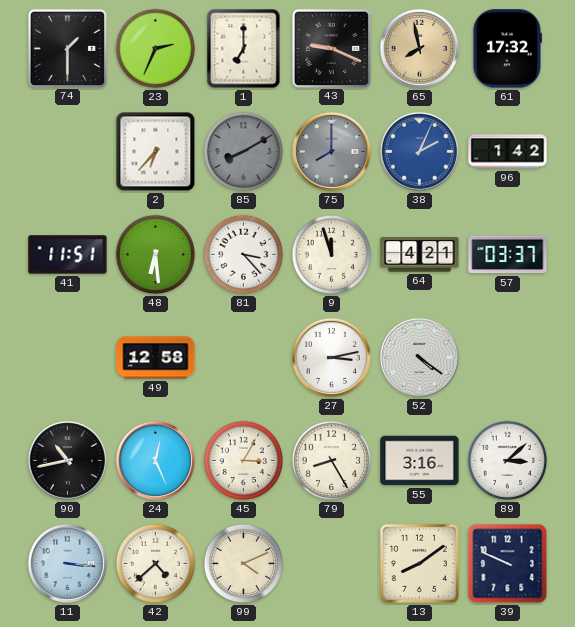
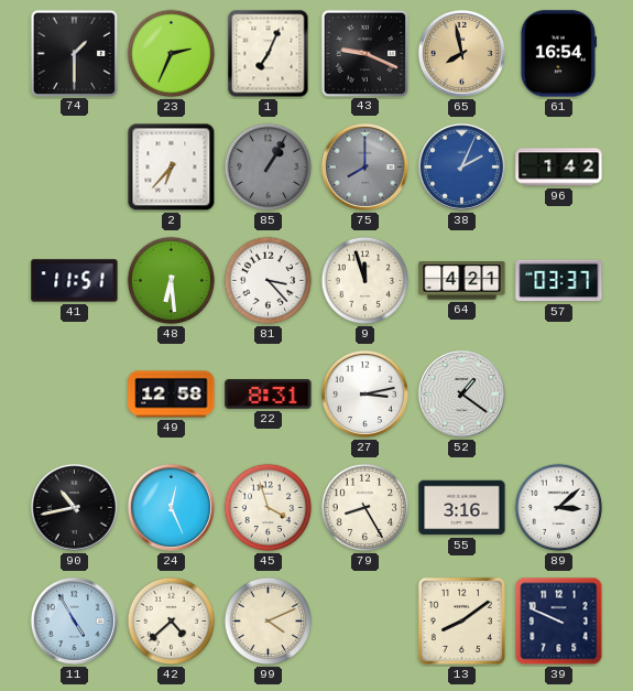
1: 7:00 -> 7:04 (269, 54)
61: 17:32 -> 16:54 (558, 54)
85: 8:10 -> 1:05 (269, 168)
22: none -> 8:31 (269, 395)
52: 4:21 -> 1:21 (461, 393)
45: 3:05 -> 3:57 (269, 508)
11: 3:16 -> 4:55 (74, 620)
